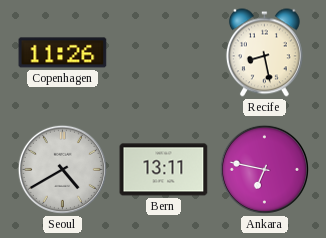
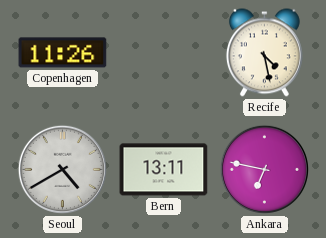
Recife: 8:28 -> 4:28 (264, 53)
